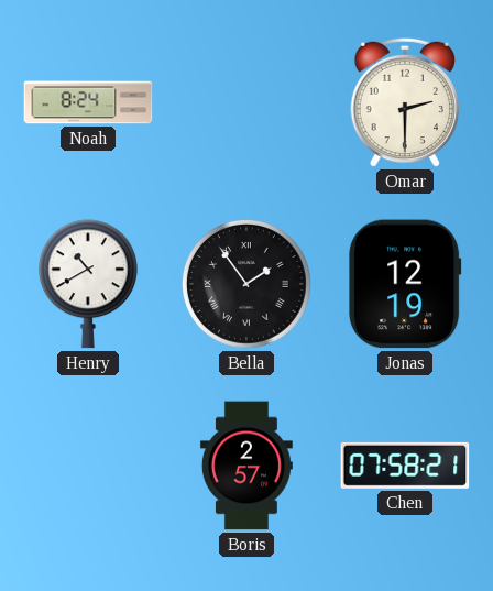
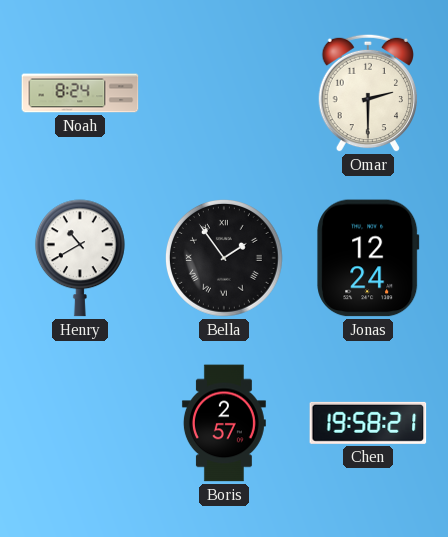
Jonas: 12:19 -> 12:24 (368, 258)
Chen: 07:58 -> 19:58 (368, 423)
